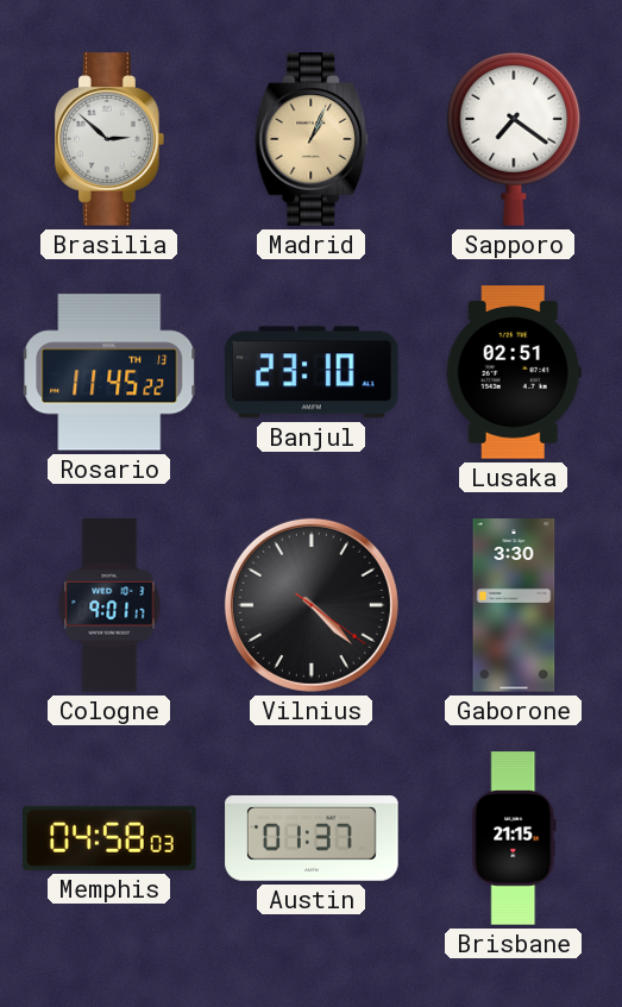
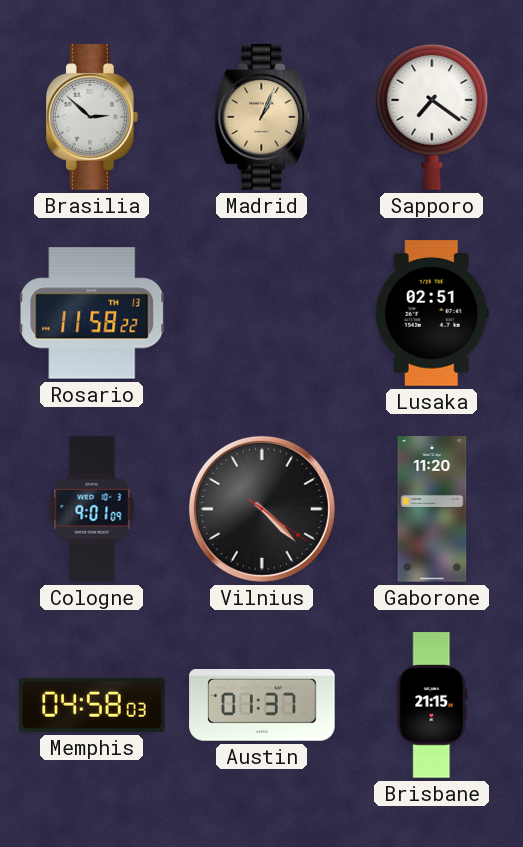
Rosario: 11:45 -> 11:58 (92, 313)
Banjul: 23:10 -> none (312, 372)
Cologne: 9:01:17 -> 9:01:09 (92, 509)
Gaborone: 3:30 -> 11:20 (432, 509)
